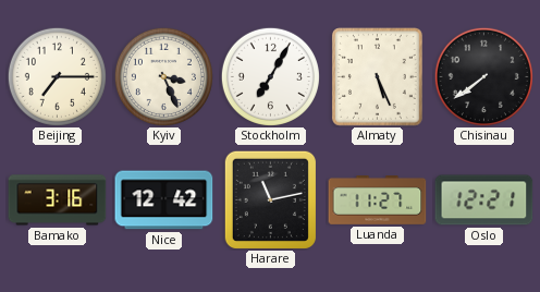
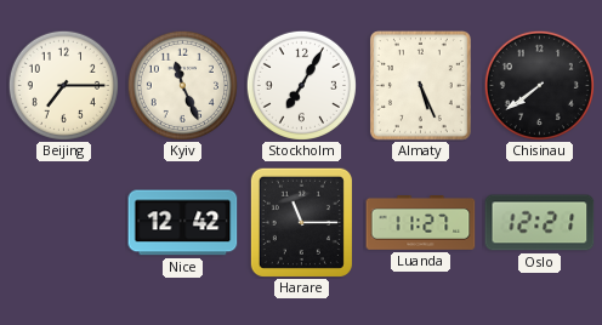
Kyiv: 3:26 -> 11:26 (182, 85)
Bamako: 3:16 -> none (58, 200)
Harare: 11:13 -> 11:15 (301, 222)
